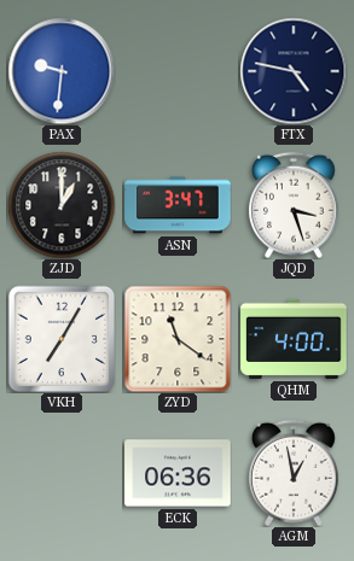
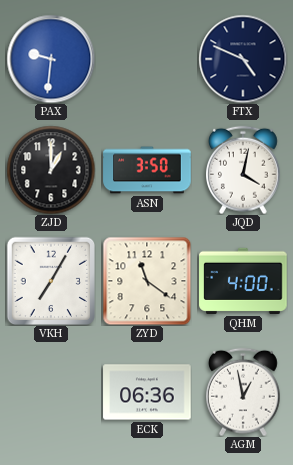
FTX: 4:47 -> 4:49 (243, 59)
ASN: 3:47 -> 3:50 (147, 170)
JQD: 3:27 -> 4:02 (244, 170)
